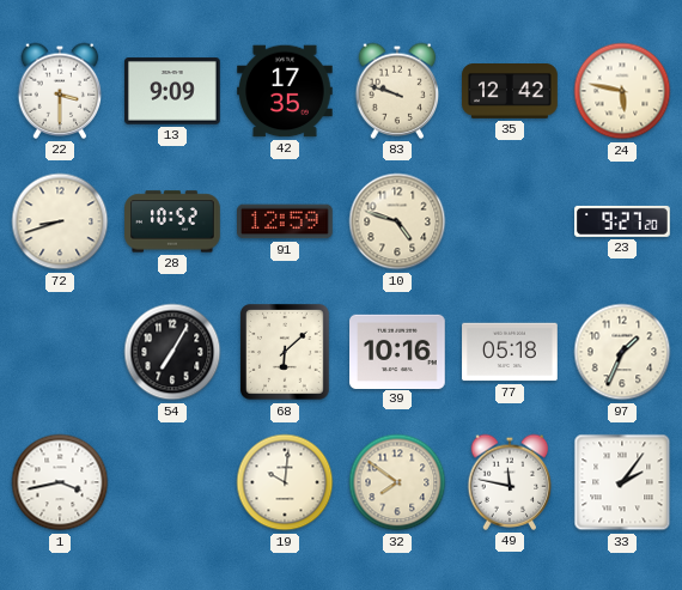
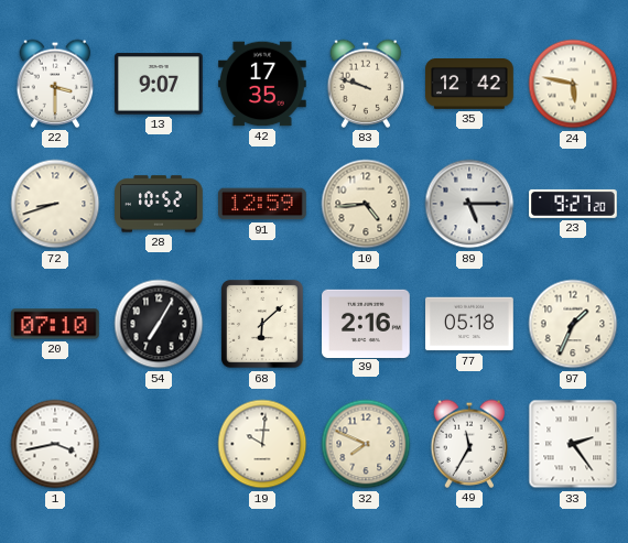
13: 9:09 -> 9:07 (160, 84)
10: 4:48 -> 4:44 (366, 204)
89: none -> 5:15 (469, 204)
20: none -> 07:10 (56, 324)
39: 10:16 -> 2:16 (367, 323)
32: 7:51 -> 7:49 (366, 444)
49: 11:47 -> 11:35 (469, 444)
33: 2:06 -> 2:24 (573, 444)
